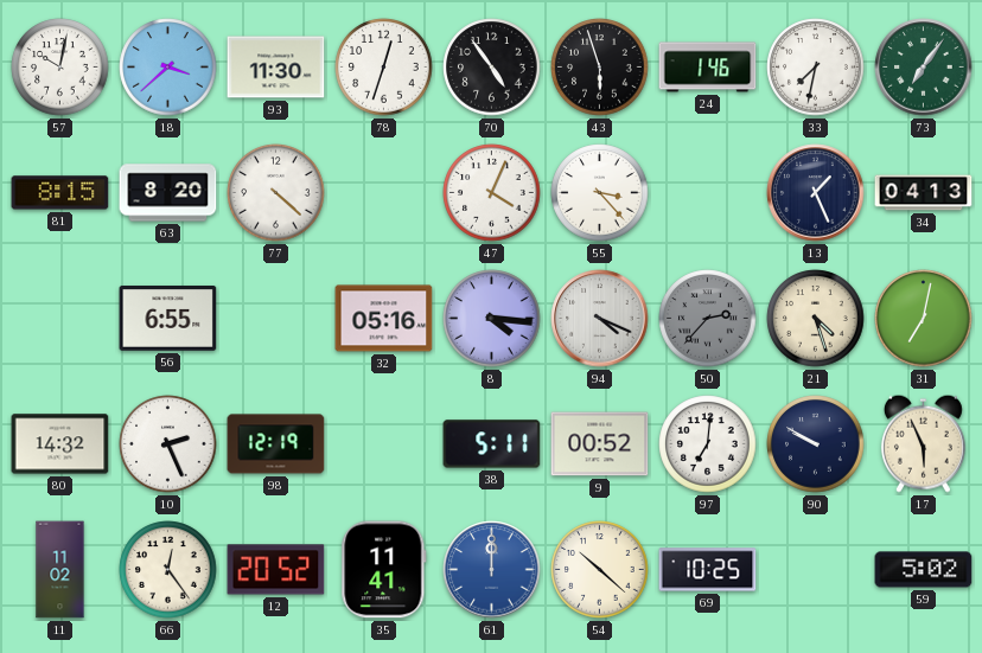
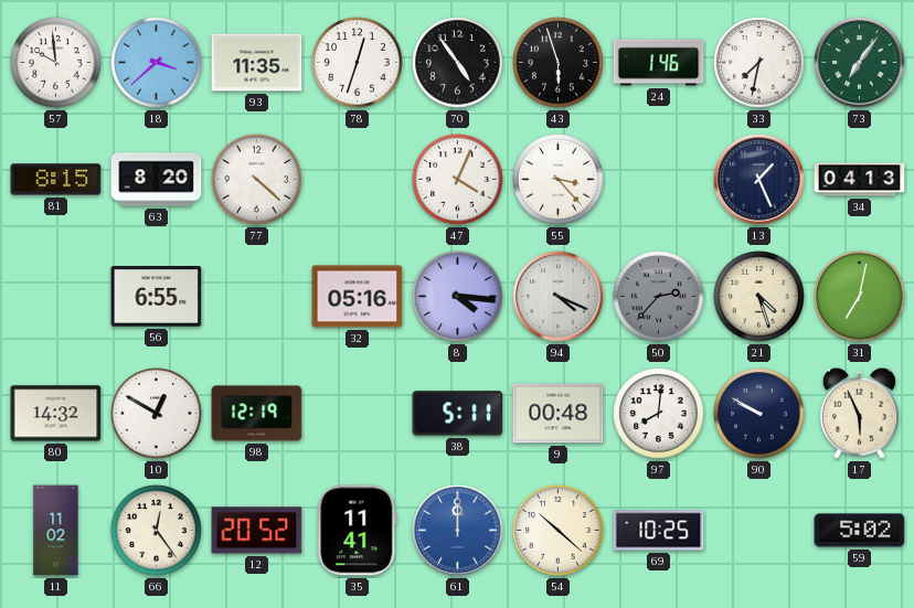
57: 10:02 -> 9:59 (56, 63)
93: 11:30 -> 11:35 (257, 63)
10: 2:26 -> 12:50 (157, 414)
9: 00:52 -> 00:48 (559, 414)
97: 7:01 -> 8:01 (659, 414)
